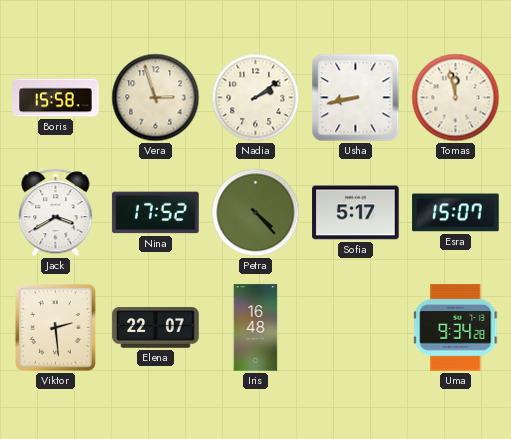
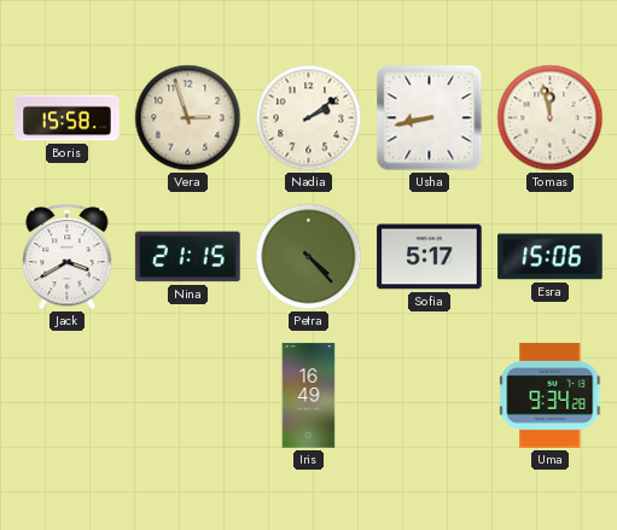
Nina: 17:52 -> 21:15 (188, 257)
Esra: 15:07 -> 15:06 (551, 257)
Viktor: 2:29 -> none (56, 328)
Elena: 22:07 -> none (156, 328)
Iris: 16:48 -> 16:49 (309, 396)
